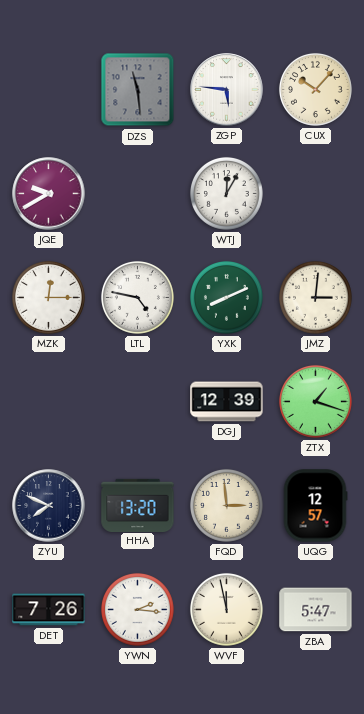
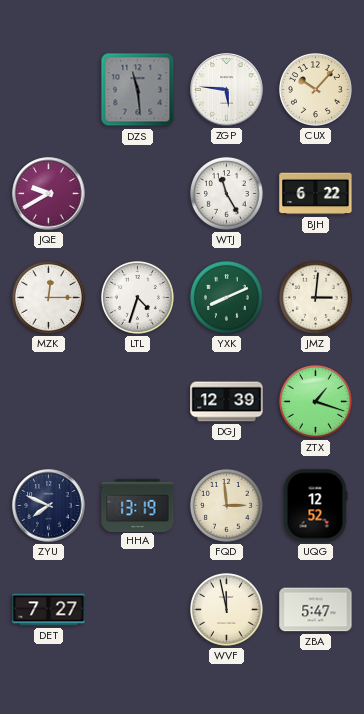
WTJ: 12:05 -> 11:25 (226, 193)
BJH: none -> 6:22 (316, 194)
LTL: 4:47 -> 4:33 (137, 297)
HHA: 13:20 -> 13:19 (138, 505)
UQG: 12:57 -> 12:52 (315, 506)
DET: 7:26 -> 7:27 (49, 610)
YWN: 2:16 -> none (137, 609)
